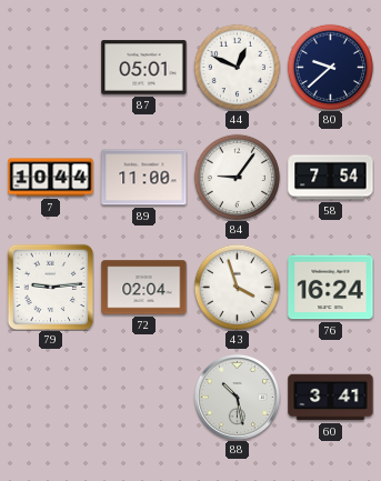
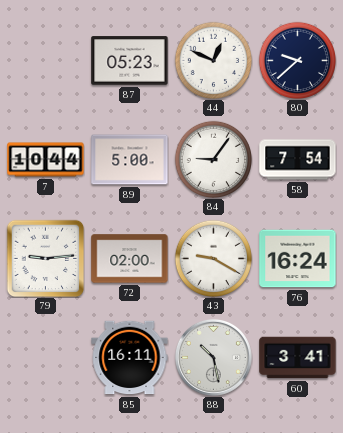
87: 05:01 -> 05:23 (130, 61)
89: 11:00 -> 5:00 (130, 160)
72: 02:04 -> 02:00 (130, 259)
43: 3:57 -> 9:20 (213, 258)
85: none -> 16:11 (130, 358)
